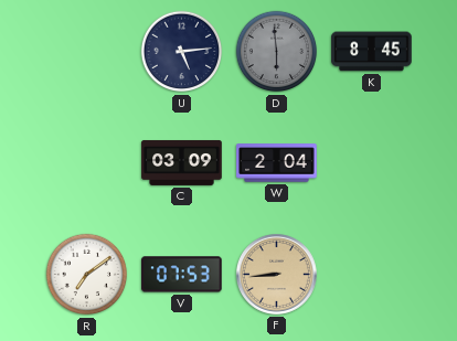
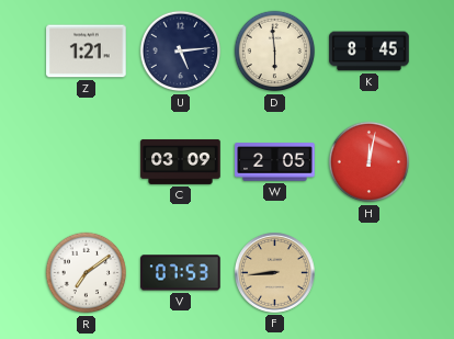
Z: none -> 1:21 (87, 52)
D dial: grey -> cream (275, 52)
W: 2:04 -> 2:05 (275, 162)
H: none -> 12:02 (370, 162)
